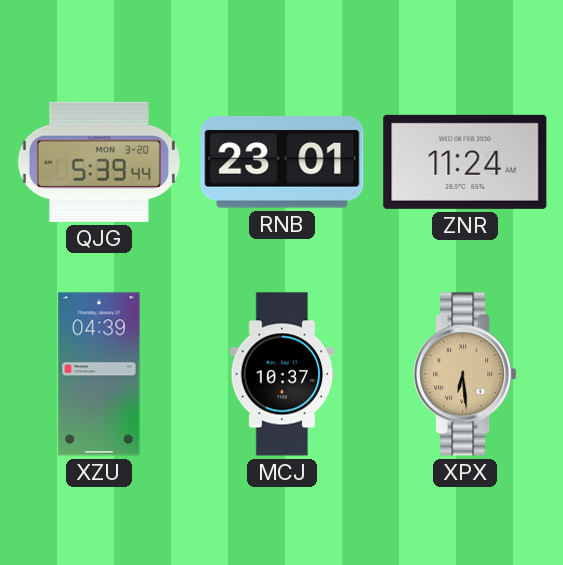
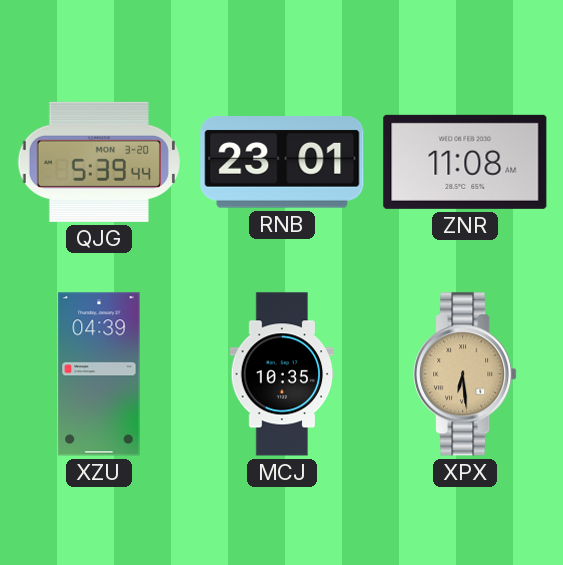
ZNR: 11:24 -> 11:08 (465, 162)
MCJ: 10:37 -> 10:35 (282, 374)
